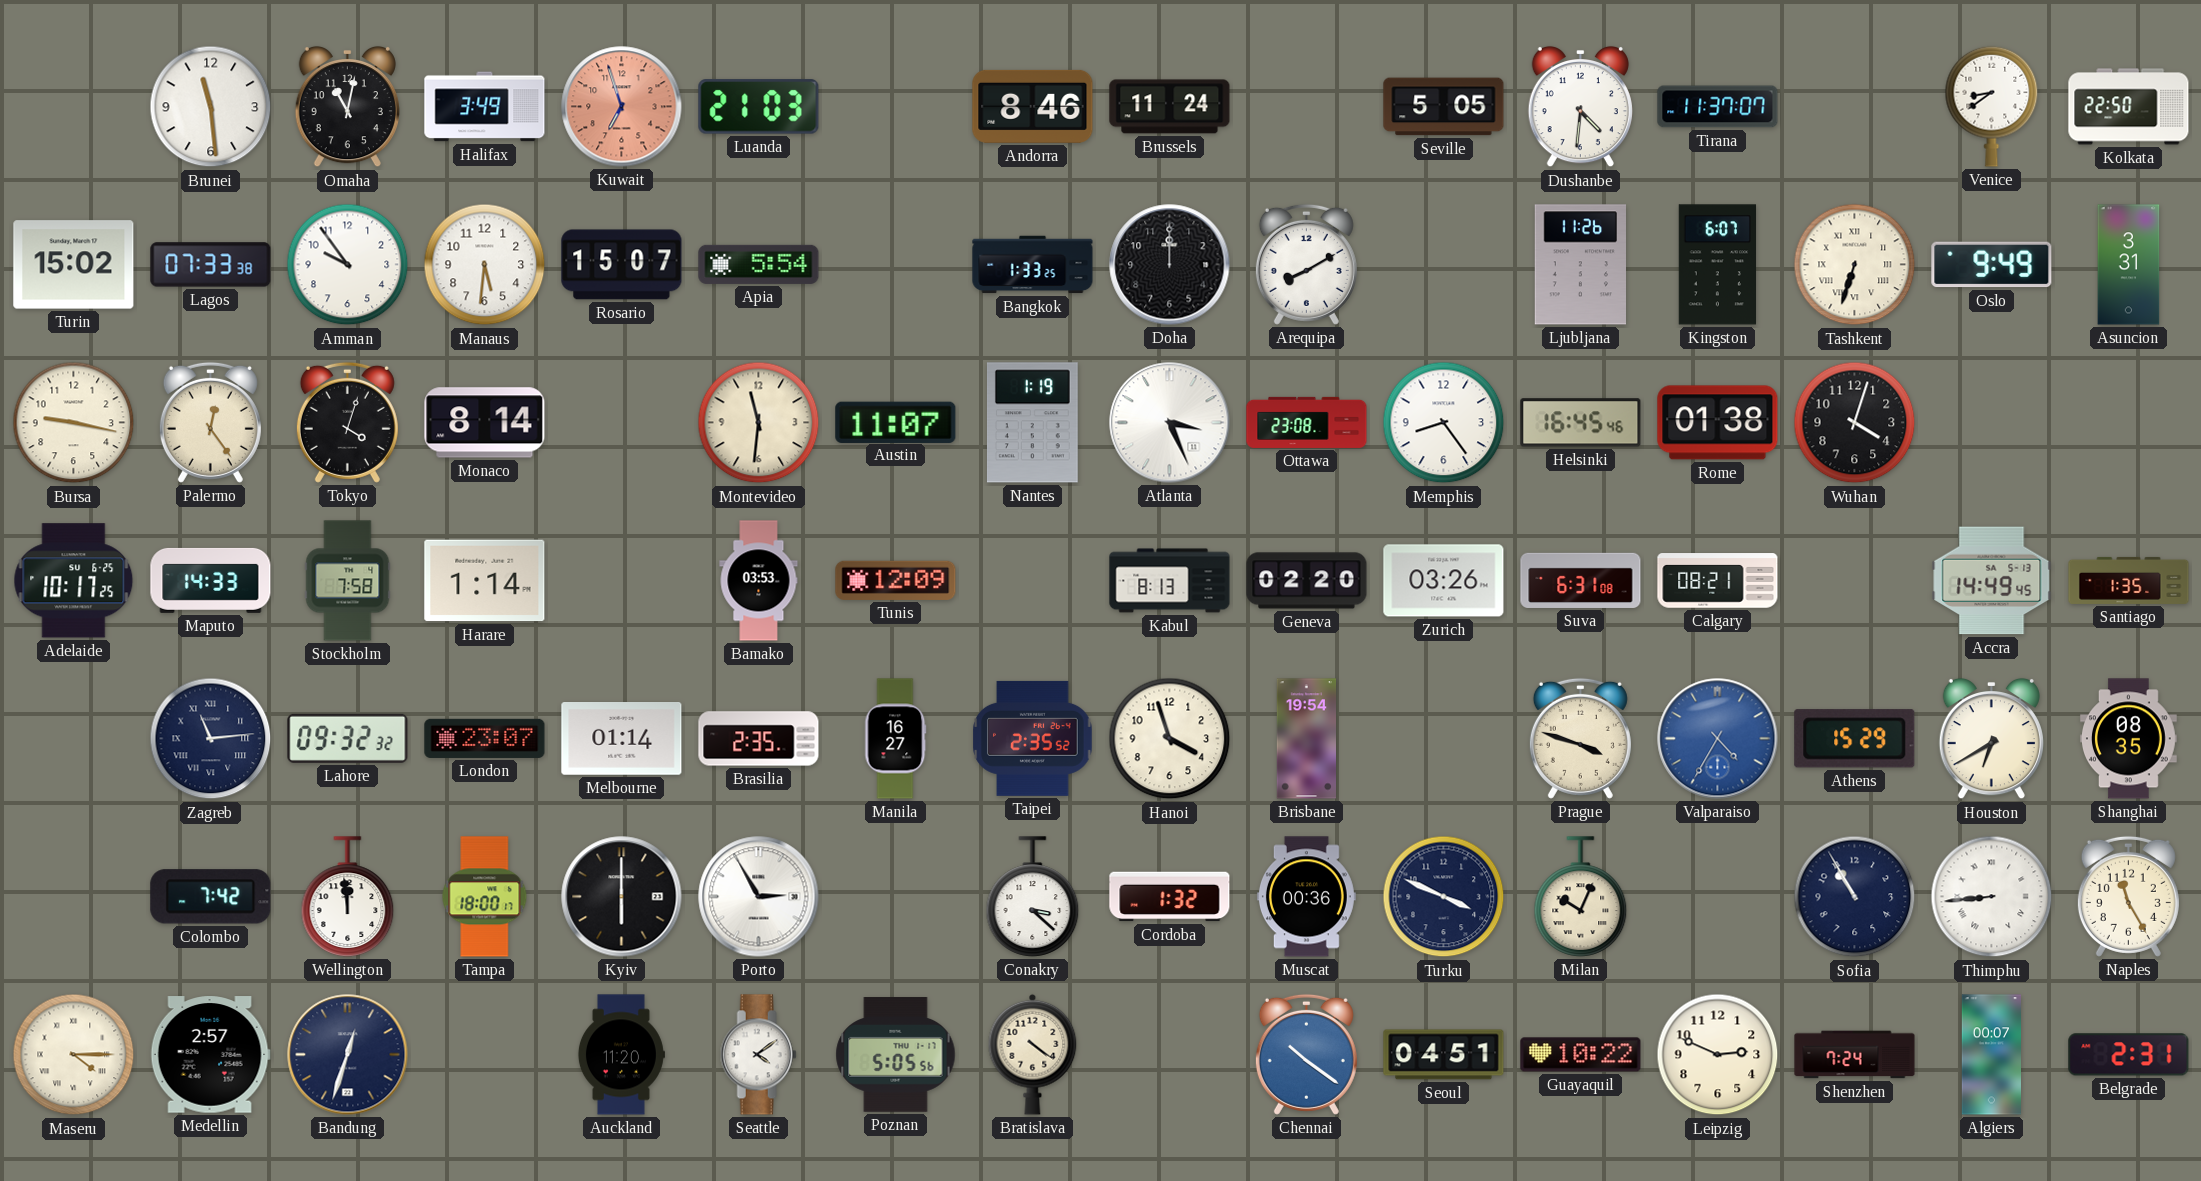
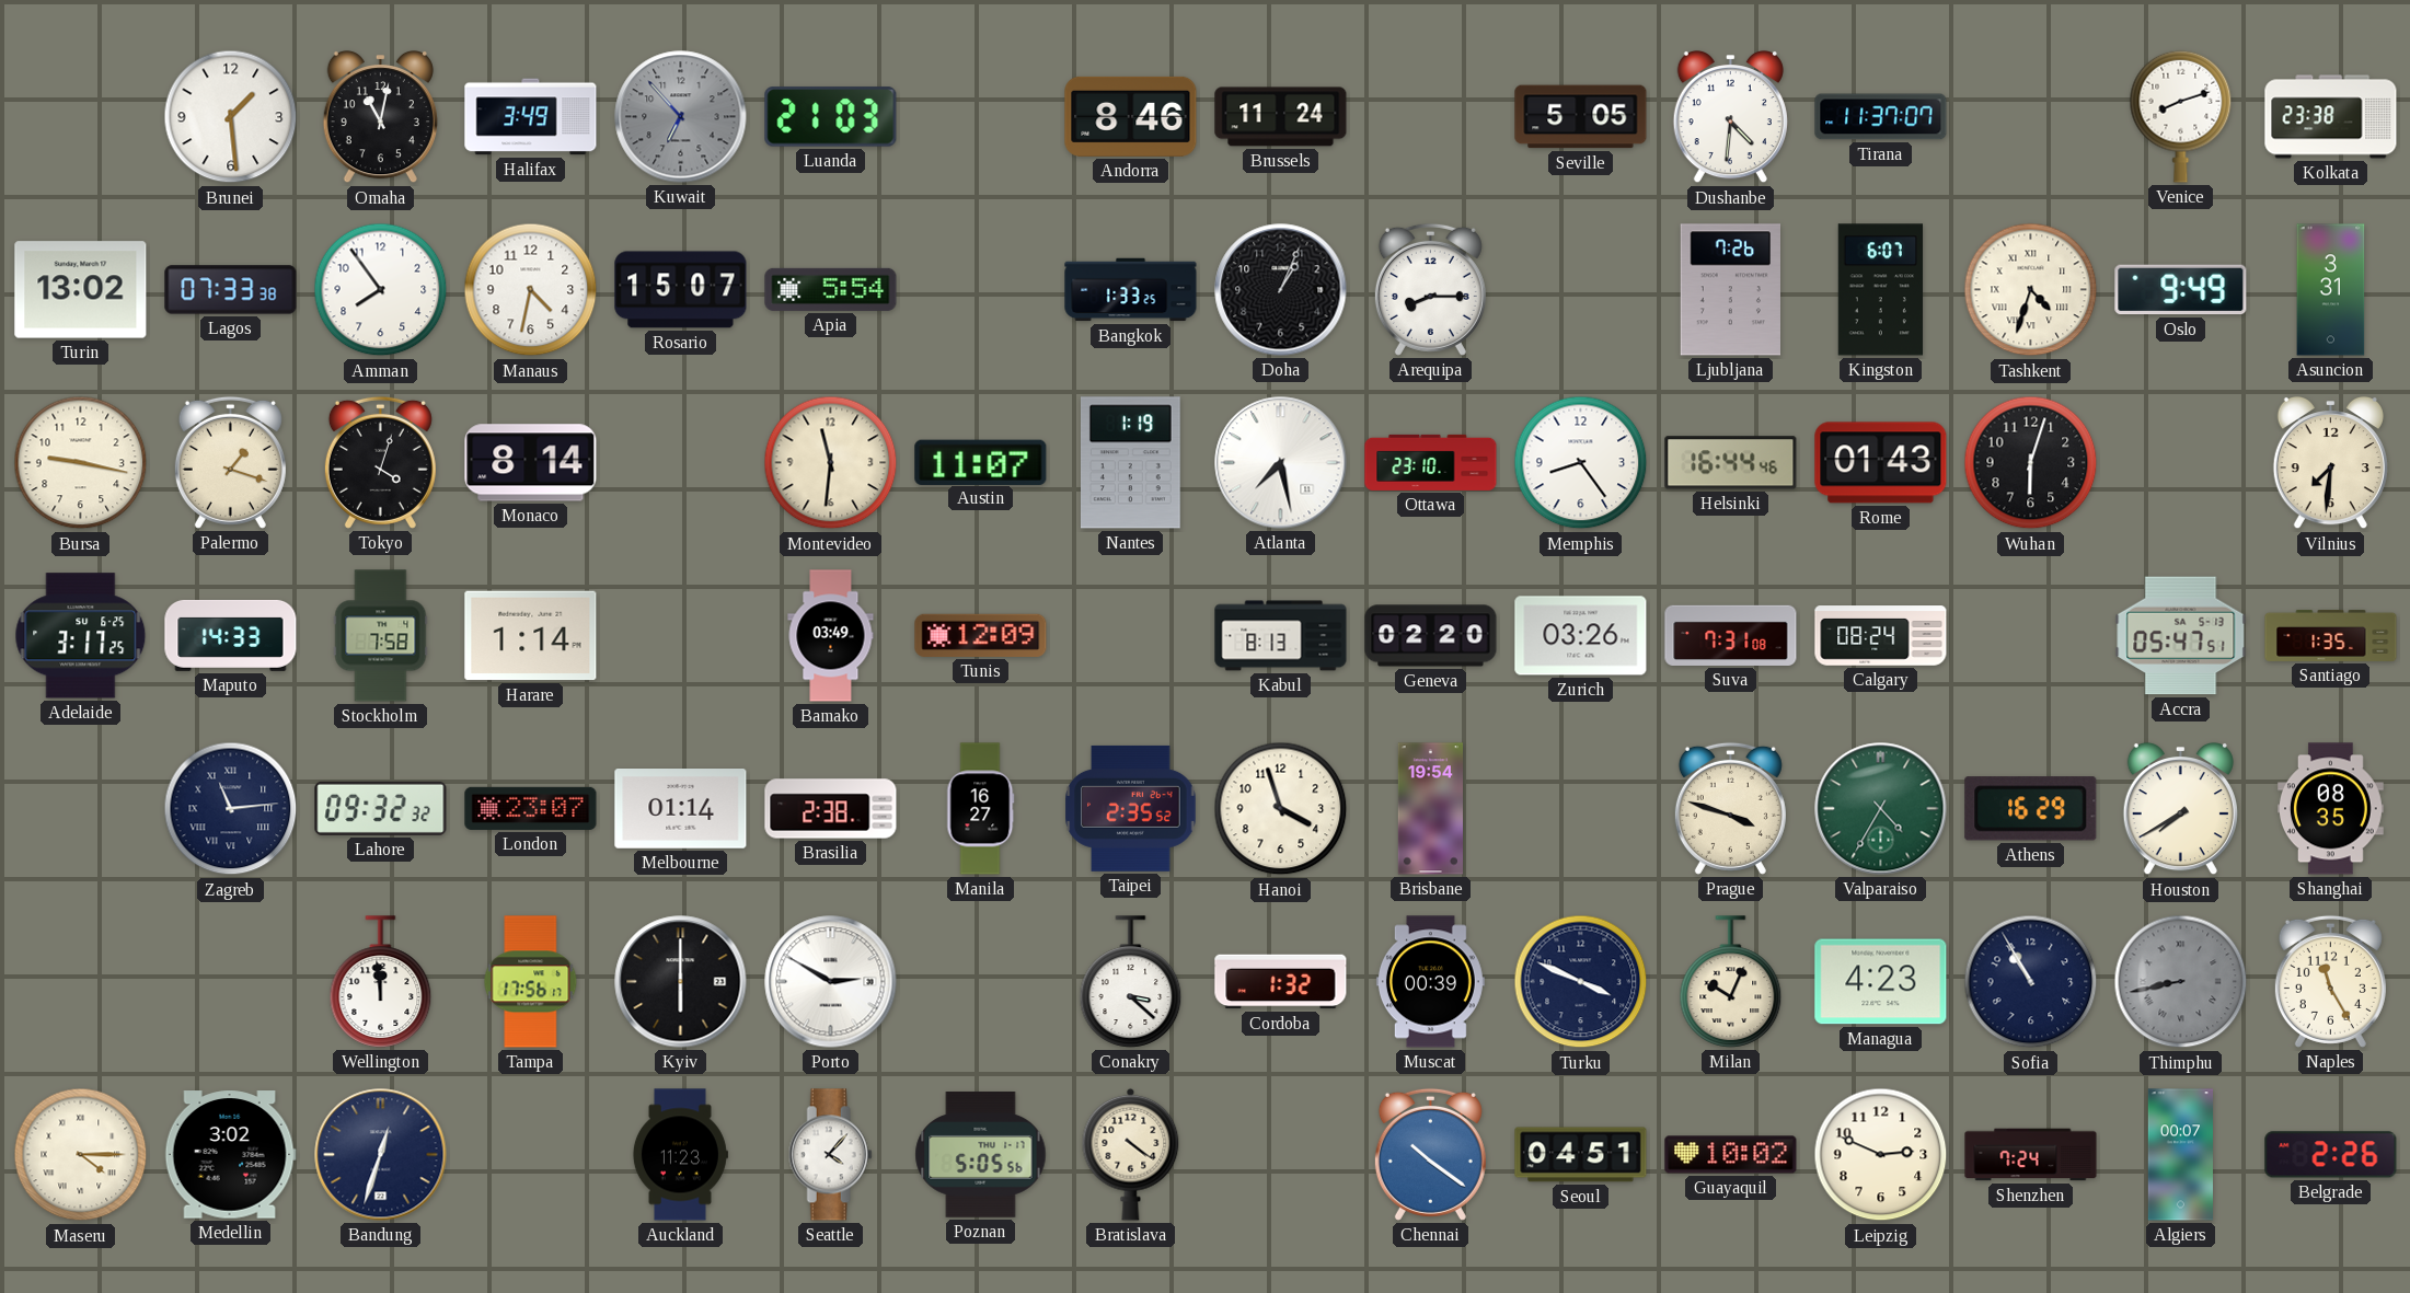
Brunei: 11:29 -> 1:29 (231, 117)
Kuwait: 6:57 -> 6:53 (681, 117)
Kuwait dial: salmon -> grey (681, 117)
Venice: 8:39 -> 8:12 (2181, 116)
Kolkata: 22:50 -> 23:38 (2331, 117)
Turin: 15:02 -> 13:02 (81, 290)
Amman: 9:54 -> 7:54 (381, 290)
Manaus: 5:31 -> 4:32 (531, 290)
Doha: 12:00 -> 1:04 (1281, 290)
Arequipa: 8:10 -> 8:15 (1430, 289)
Ljubljana: 11:26 -> 7:26 (1730, 290)
Tashkent: 6:33 -> 4:33 (2031, 290)
Palermo: 12:24 -> 1:18 (230, 462)
Atlanta: 3:26 -> 7:28 (1281, 463)
Ottawa: 23:08 -> 23:10 (1431, 462)
Helsinki: 16:45 -> 16:44 (1731, 463)
Rome: 01:38 -> 01:43 (1881, 463)
Wuhan: 4:03 -> 6:03 (2031, 463)
Vilnius: none -> 7:31 (2330, 463)
Adelaide: 10:17 -> 3:17 (81, 636)
Bamako: 03:53 -> 03:49 (831, 636)
Suva: 6:31 -> 7:31 (1731, 635)
Calgary: 08:21 -> 08:24 (1881, 636)
Accra: 14:49 -> 05:47 (2181, 636)
Brasilia: 2:35 -> 2:38 (831, 809)
Valparaiso dial: blue -> green (1881, 809)
Athens: 15:29 -> 16:29 (2031, 809)
Houston: 6:40 -> 7:40 (2180, 809)
Colombo: 7:42 -> none (211, 897)
Tampa: 18:00 -> 17:56 (531, 982)
Porto: 2:55 -> 2:50 (831, 982)
Muscat: 00:36 -> 00:39 (1430, 982)
Managua: none -> 4:23 (1881, 982)
Thimphu: 8:44 -> 8:43 (2181, 982)
Thimphu dial: white -> grey (2181, 982)
Medellin: 2:57 -> 3:02 (230, 1155)
Auckland: 11:20 -> 11:23 (680, 1155)
Seattle: 4:09 -> 4:07 (830, 1155)
Guayaquil: 10:22 -> 10:02 (1731, 1155)
Belgrade: 2:31 -> 2:26 (2331, 1155)
